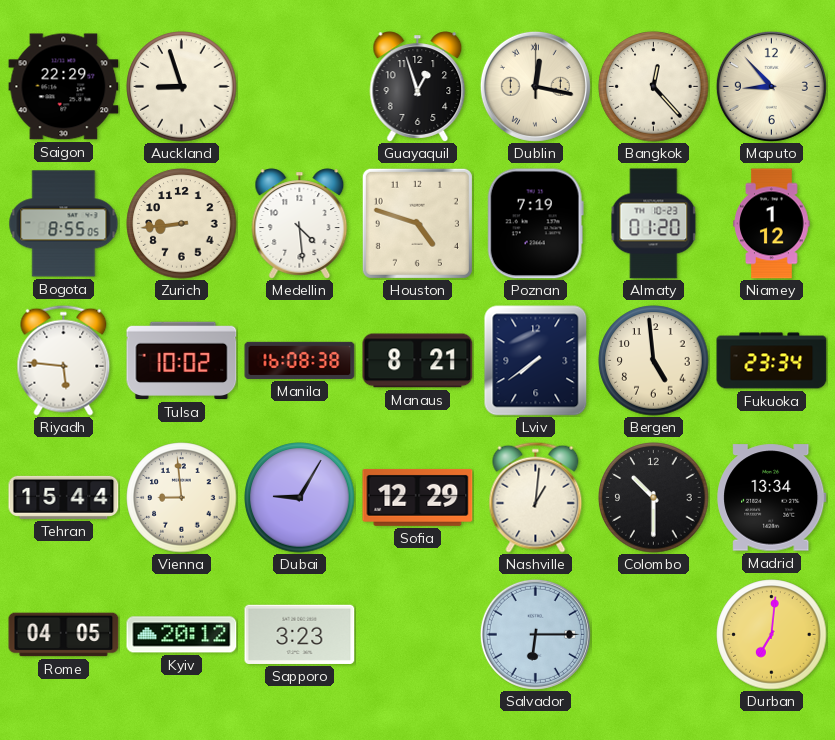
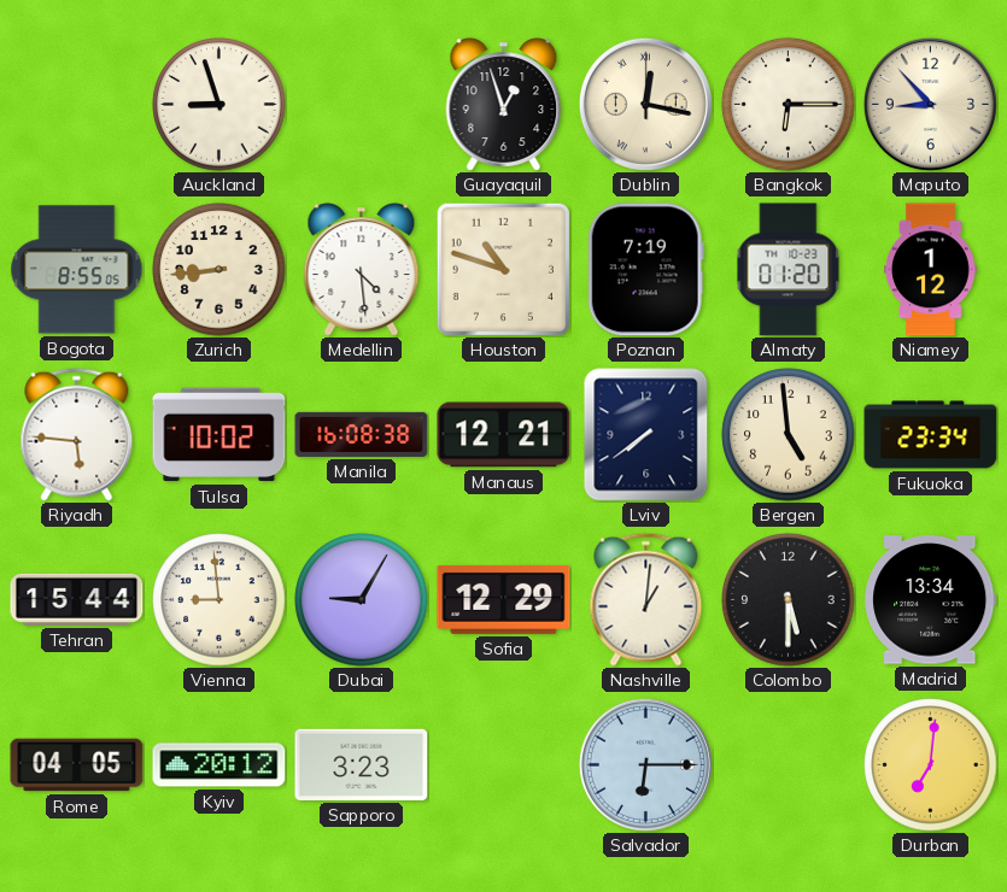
Saigon: 22:29 -> none (64, 87)
Bangkok: 12:23 -> 6:15 (789, 105)
Houston: 4:48 -> 10:48 (503, 269)
Manaus: 8:21 -> 12:21 (504, 435)
Colombo: 10:30 -> 5:30 (789, 600)
